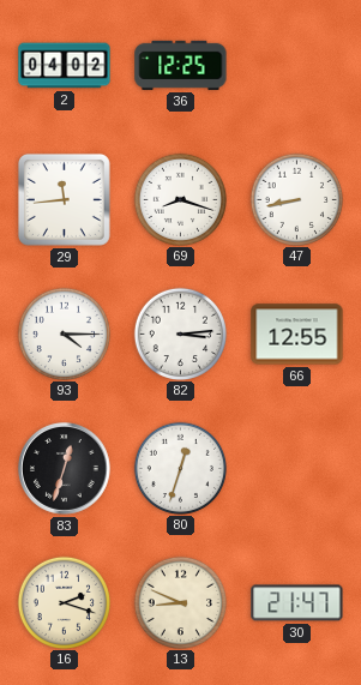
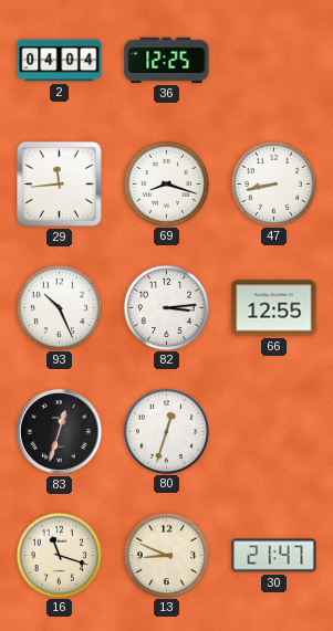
2: 04:02 -> 04:04 (60, 61)
93: 4:15 -> 10:26 (59, 307)
16: 2:18 -> 11:18 (59, 555)
